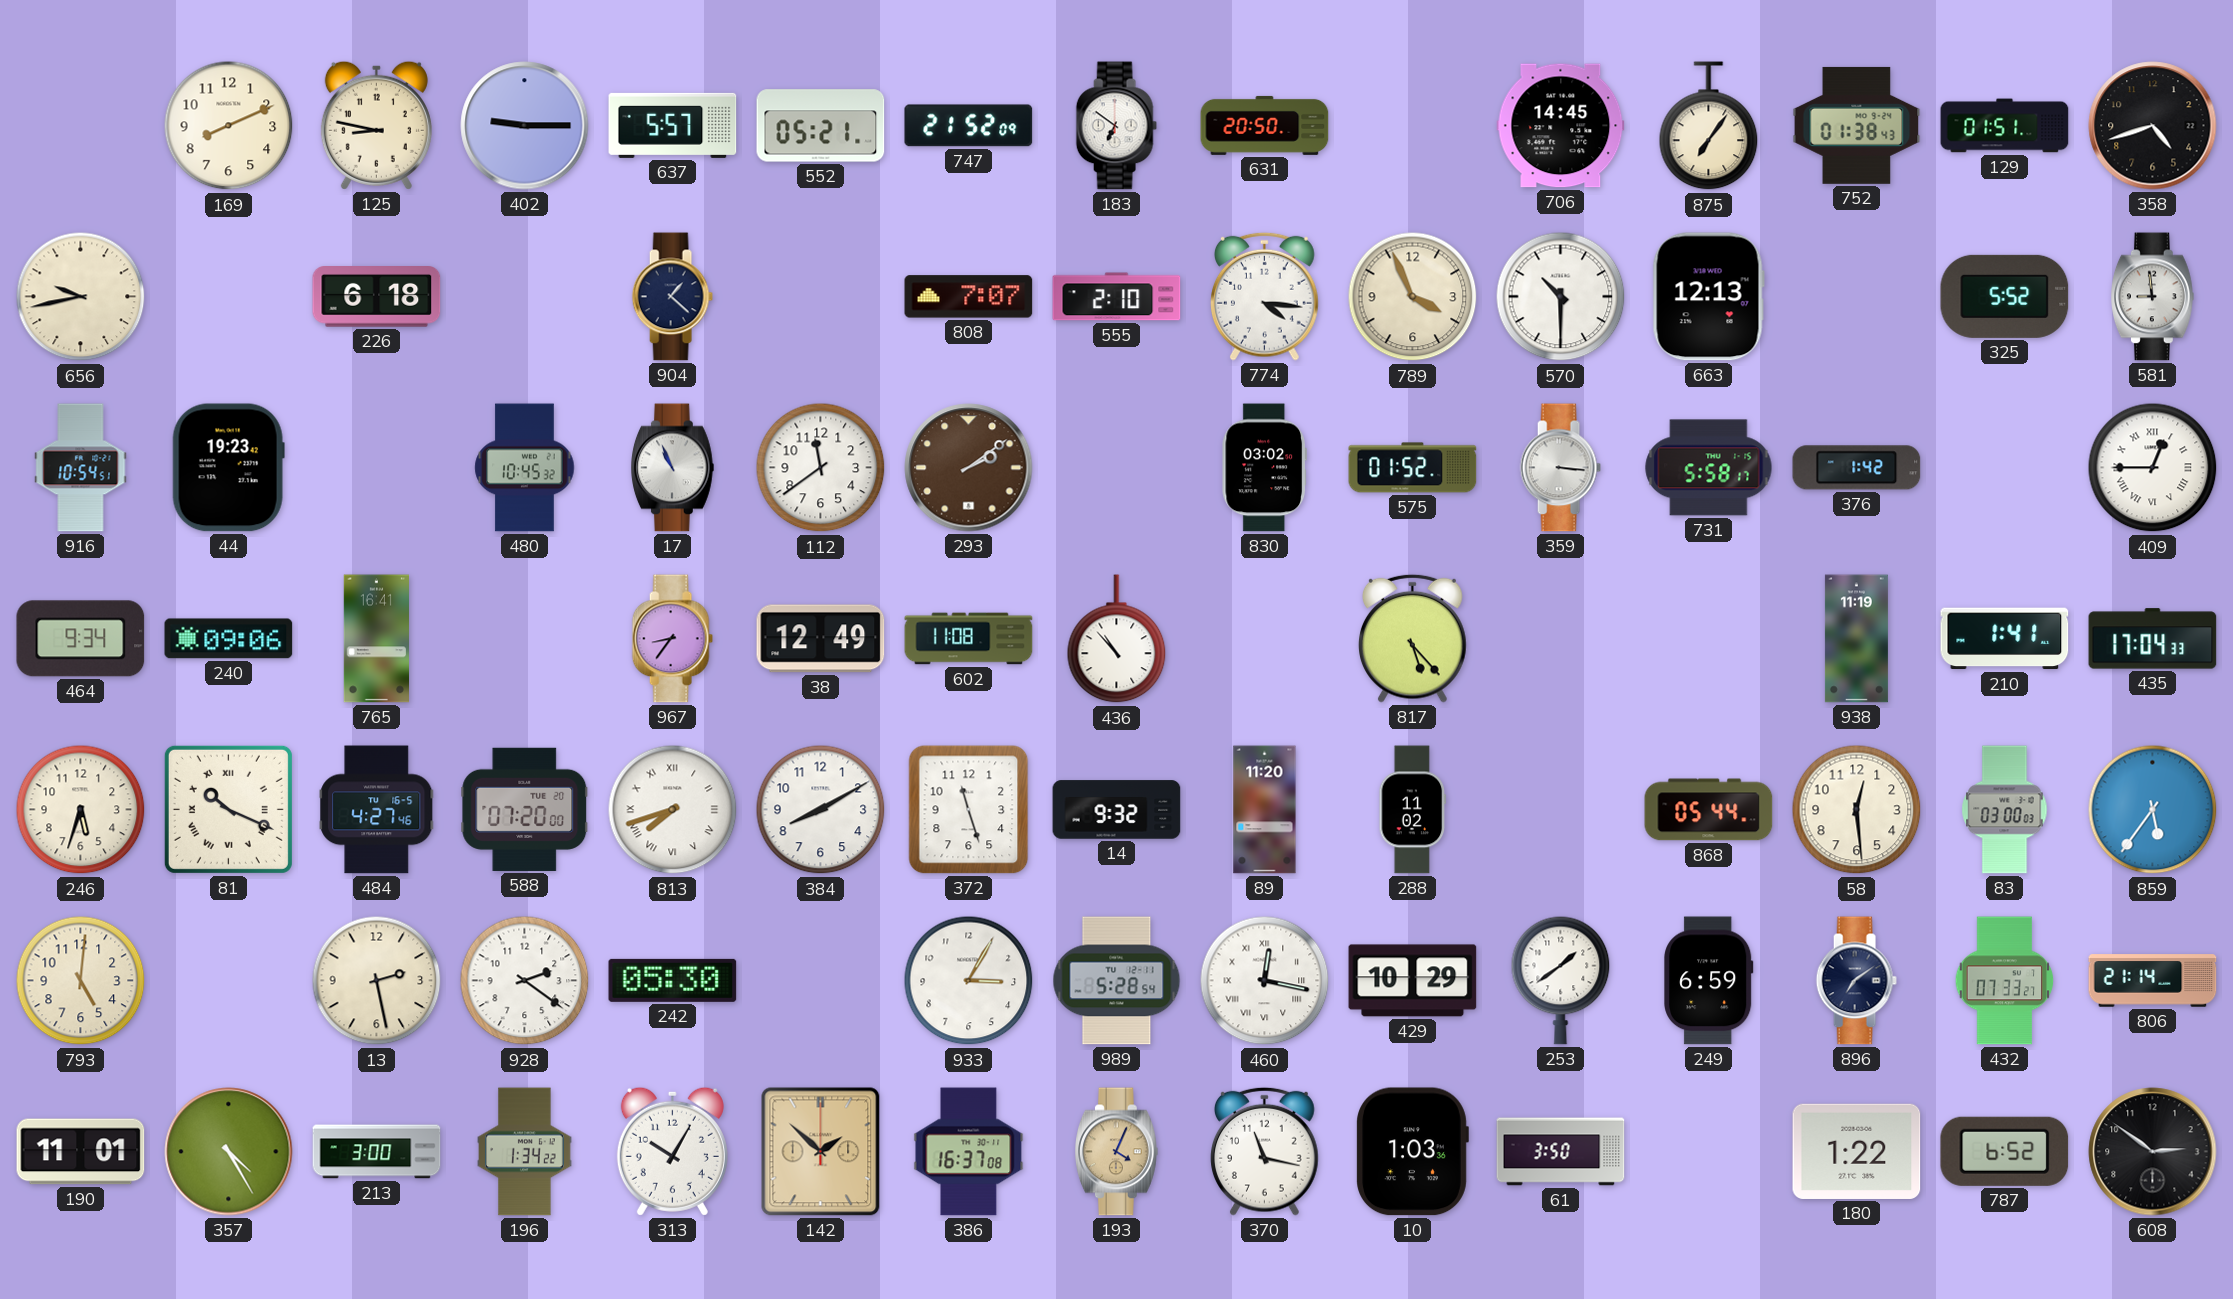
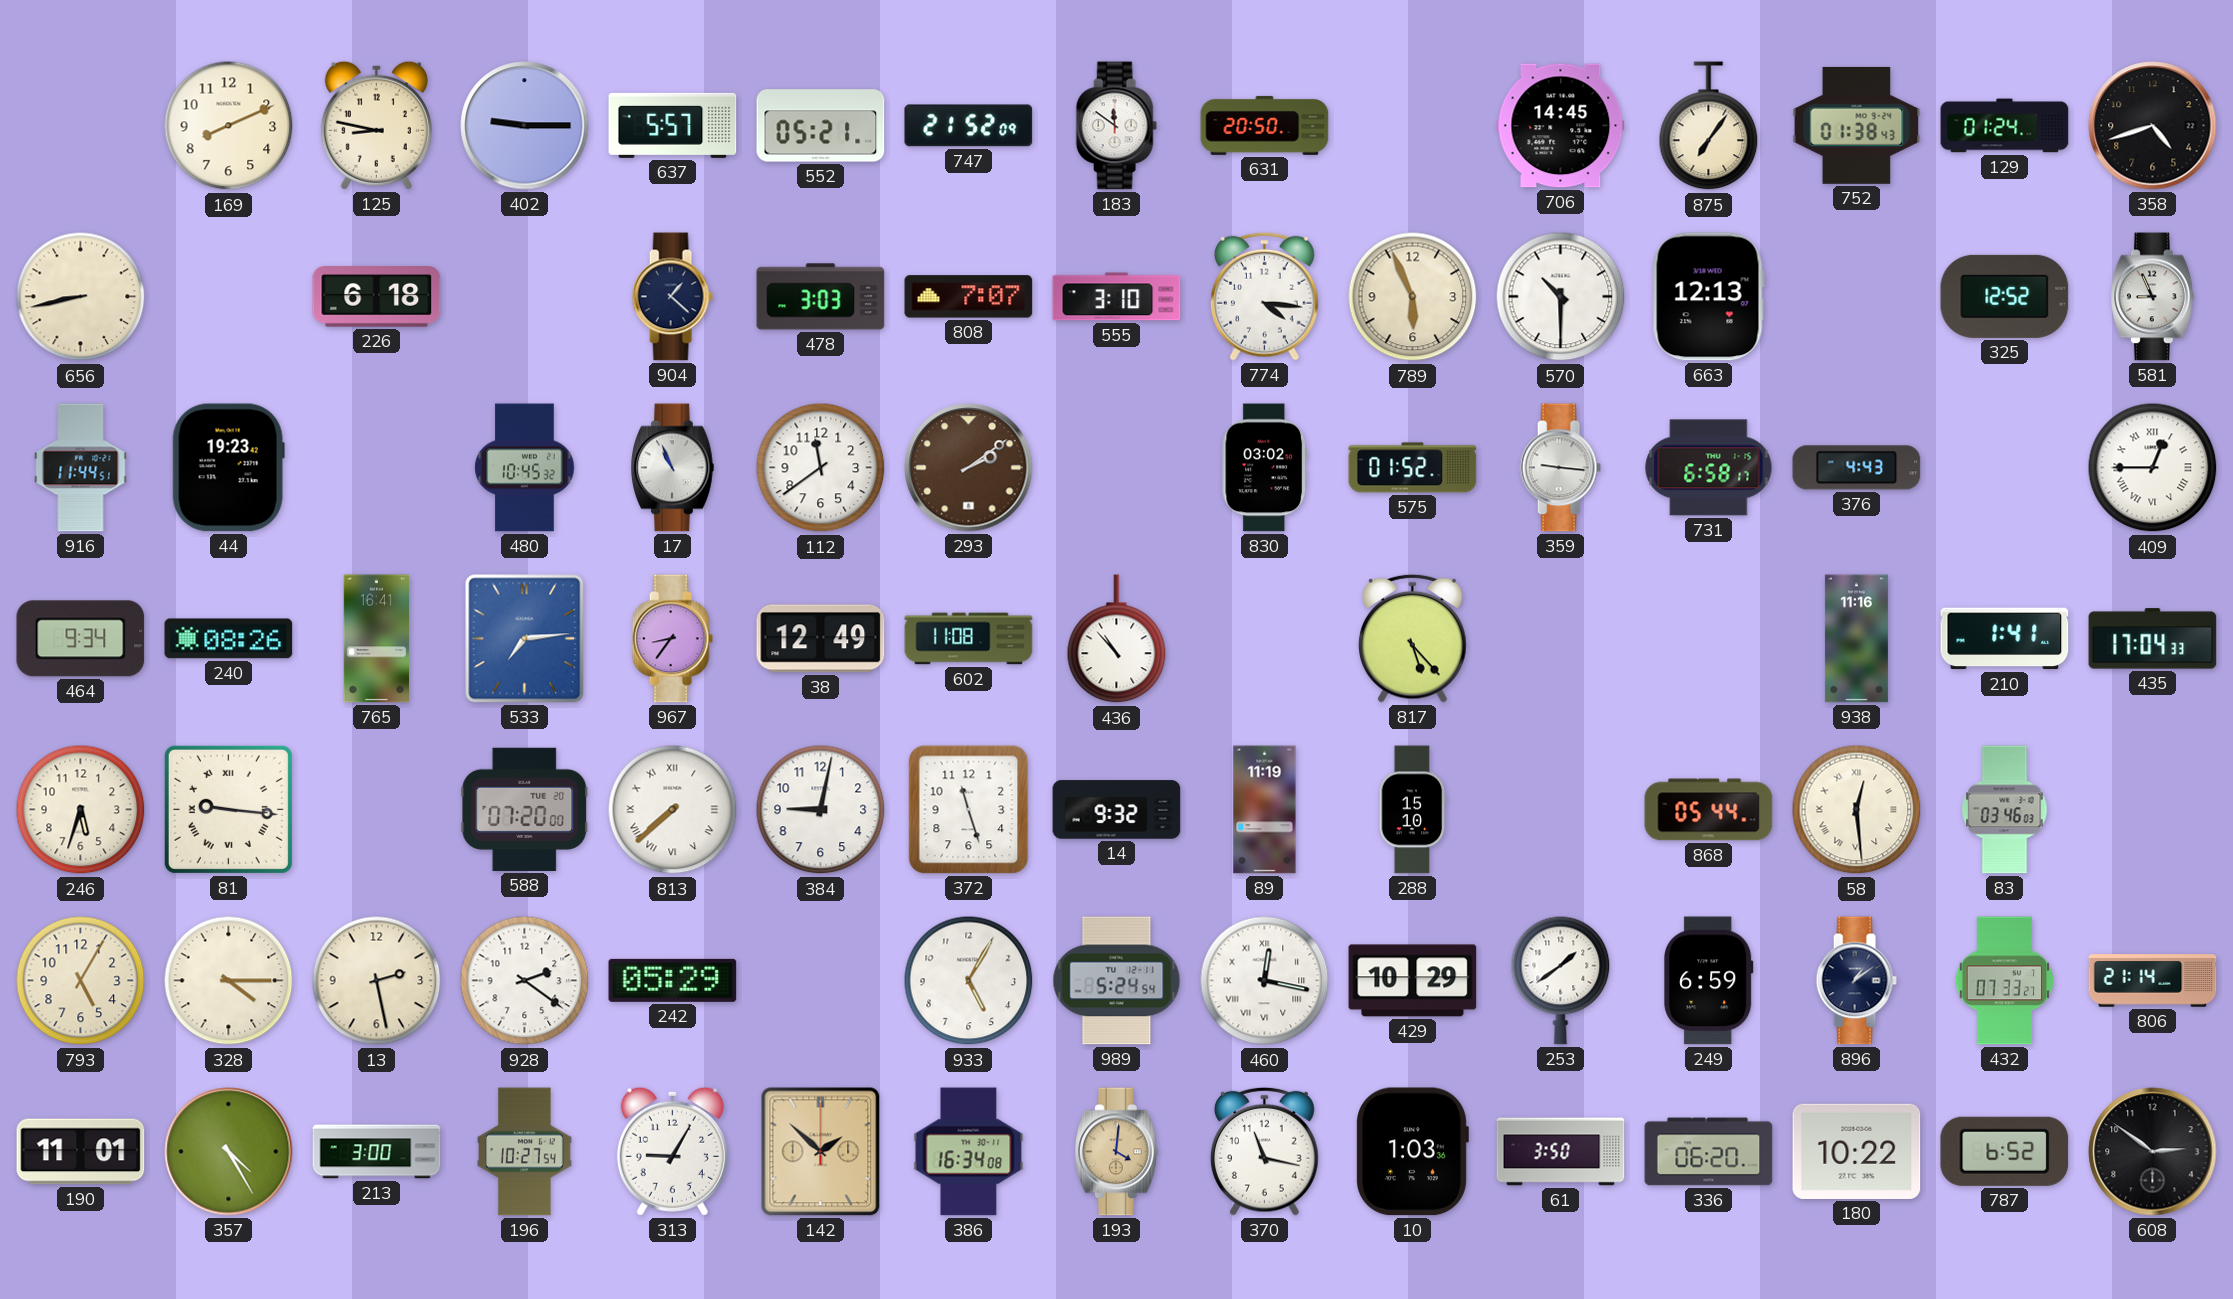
183: 6:51 -> 11:51 (1116, 126)
129: 01:51 -> 01:24 (2005, 126)
656: 9:43 -> 8:43 (81, 297)
478: none -> 3:03 (821, 297)
555: 2:10 -> 3:10 (1117, 297)
789: 3:56 -> 5:56 (1413, 297)
325: 5:52 -> 12:52 (2005, 296)
581: 8:59 -> 8:56 (2153, 297)
916: 10:54 -> 11:44 (81, 468)
359: 3:16 -> 9:16 (1560, 468)
731: 5:58 -> 6:58 (1709, 468)
376: 1:42 -> 4:43 (1857, 468)
240: 09:06 -> 08:26 (229, 639)
533: none -> 7:14 (525, 639)
938: 11:19 -> 11:16 (1856, 639)
81: 10:19 -> 9:16 (228, 809)
484: 4:27 -> none (377, 810)
813: 7:42 -> 7:38 (673, 810)
384: 8:10 -> 9:02 (821, 810)
89: 11:20 -> 11:19 (1265, 810)
288: 11:02 -> 15:10 (1413, 810)
58 numerals: Arabic -> Roman (1857, 810)
83: 03:00 -> 03:46 (2005, 810)
859: 5:36 -> none (2153, 810)
793: 5:01 -> 5:05 (81, 981)
328: none -> 4:15 (229, 981)
242: 05:30 -> 05:29 (673, 980)
933: 3:05 -> 5:05 (969, 981)
989: 5:28 -> 5:24 (1117, 981)
896: 7:09 -> 1:09 (1856, 981)
196: 1:34 -> 10:27 (525, 1152)
313: 10:05 -> 9:05 (672, 1151)
386: 16:37 -> 16:34 (969, 1152)
193: 4:04 -> 4:01 (1117, 1152)
336: none -> 06:20 (1709, 1152)
180: 1:22 -> 10:22 (1857, 1151)
